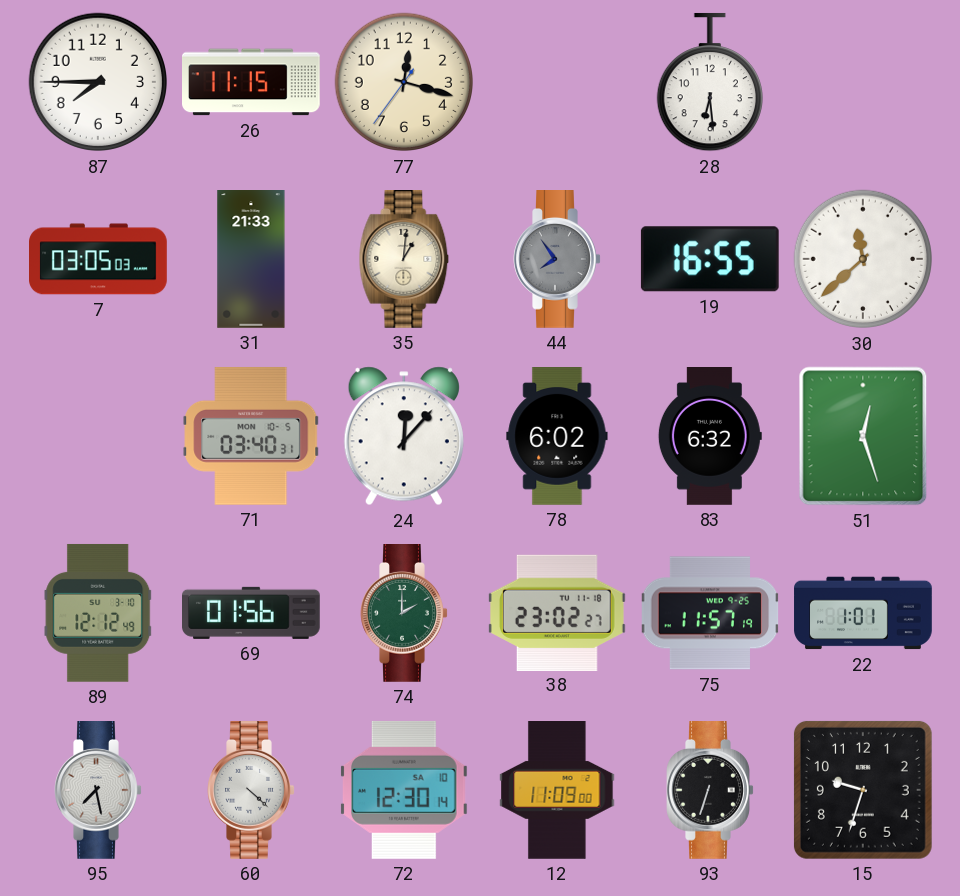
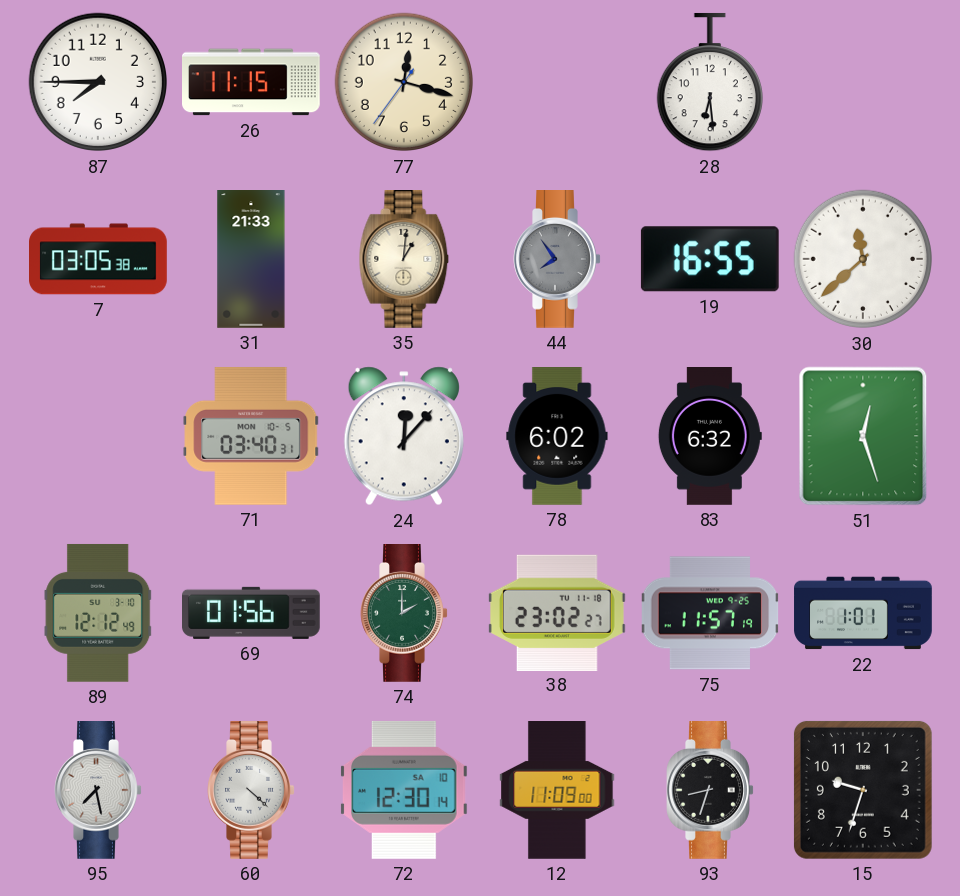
7: 03:05:03 -> 03:05:38 (98, 259)
93: 6:33 -> 8:33 (710, 791)
